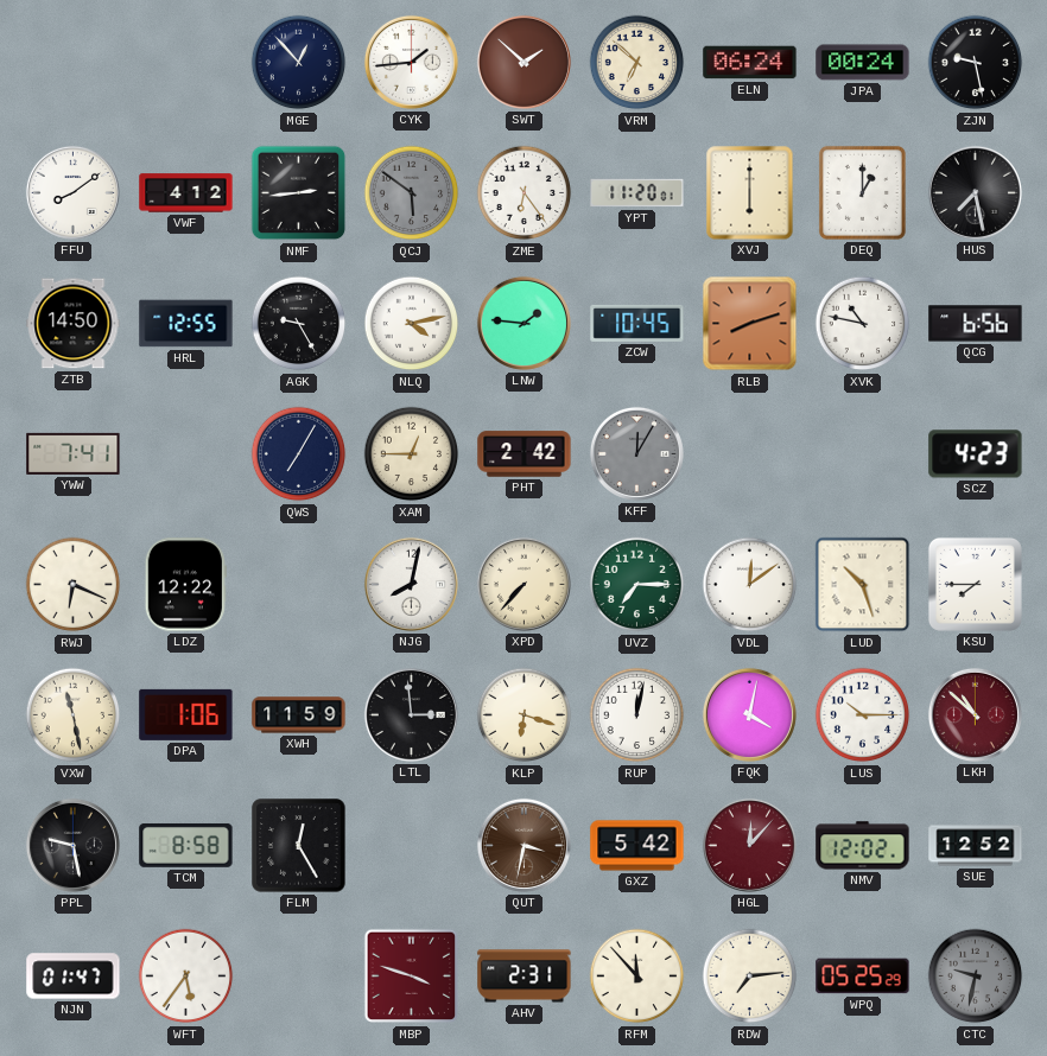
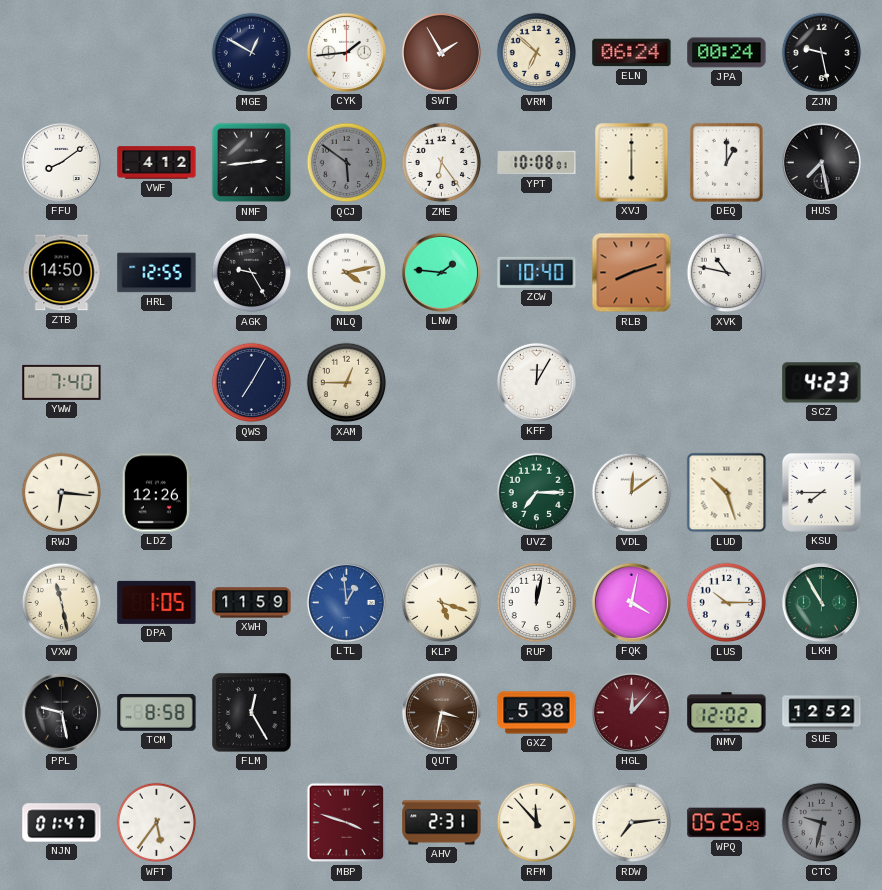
MGE: 12:53 -> 12:50 (252, 53)
SWT: 1:52 -> 1:55 (441, 52)
YPT: 11:20 -> 10:08 (537, 163)
ZCW: 10:45 -> 10:40 (537, 272)
QCG: 6:56 -> none (976, 324)
YWW: 7:41 -> 7:40 (62, 382)
PHT: 2:42 -> none (525, 454)
KFF dial: grey -> white (536, 382)
RWJ: 6:19 -> 6:16 (62, 493)
LDZ: 12:22 -> 12:26 (156, 493)
NJG: 8:02 -> none (411, 584)
XPD: 7:37 -> none (523, 584)
DPA: 1:06 -> 1:05 (157, 602)
LTL: 2:59 -> 12:59 (346, 602)
LTL dial: black -> blue (346, 602)
KLP: 6:18 -> 5:18 (442, 603)
LKH: 10:52 -> 10:55 (821, 602)
LKH dial: burgundy -> green (821, 602)
GXZ: 5:42 -> 5:38 (537, 713)
